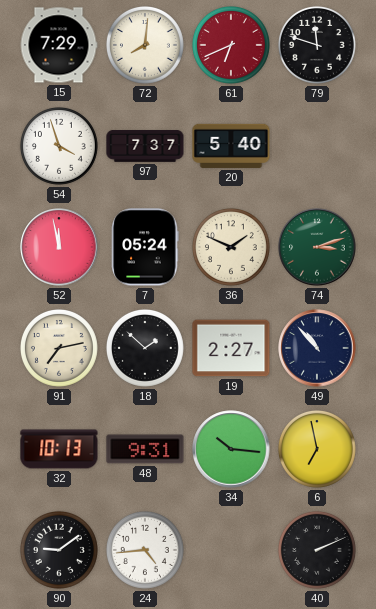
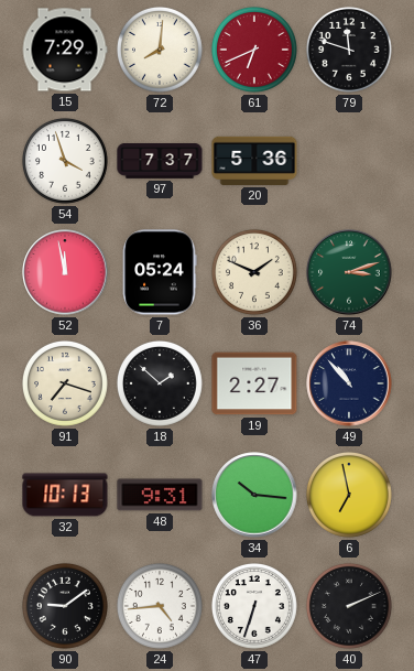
20: 5:40 -> 5:36 (254, 161)
91: 7:13 -> 7:18 (65, 383)
47: none -> 6:33 (254, 606)
